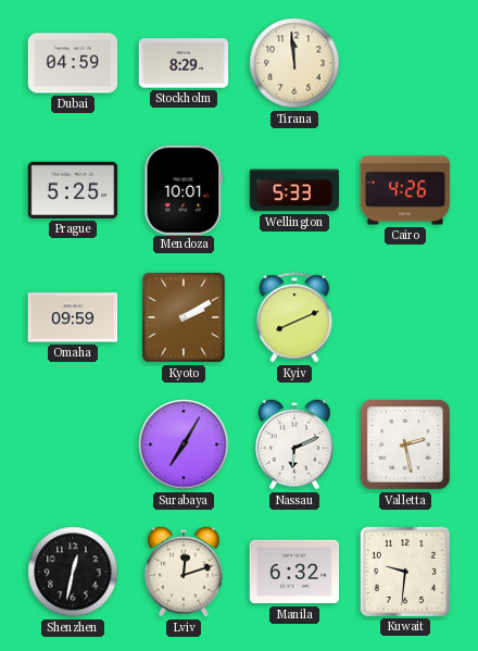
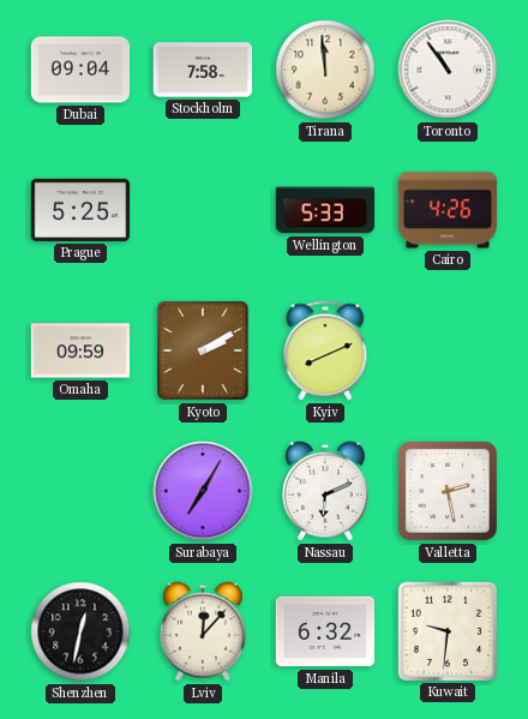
Dubai: 04:59 -> 09:04 (80, 70)
Stockholm: 8:29 -> 7:58 (203, 70)
Toronto: none -> 10:54 (448, 70)
Mendoza: 10:01 -> none (184, 189)
Lviv: 12:12 -> 12:07 (204, 631)
